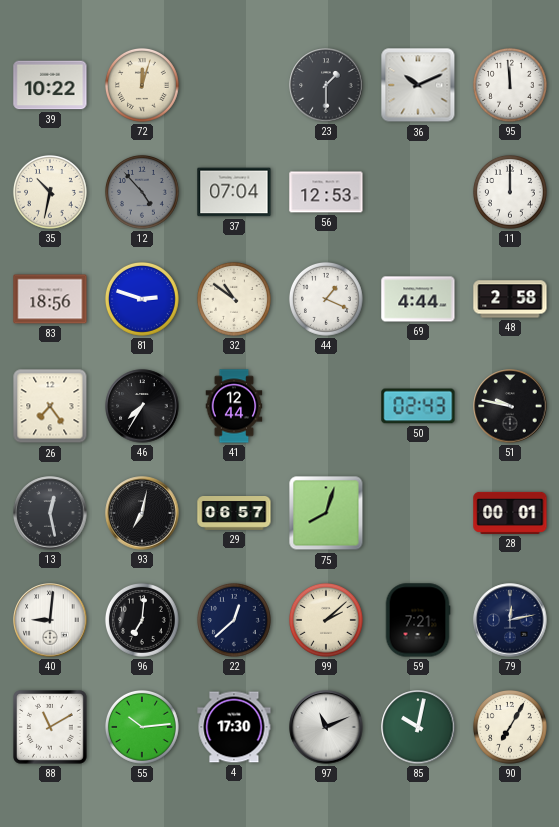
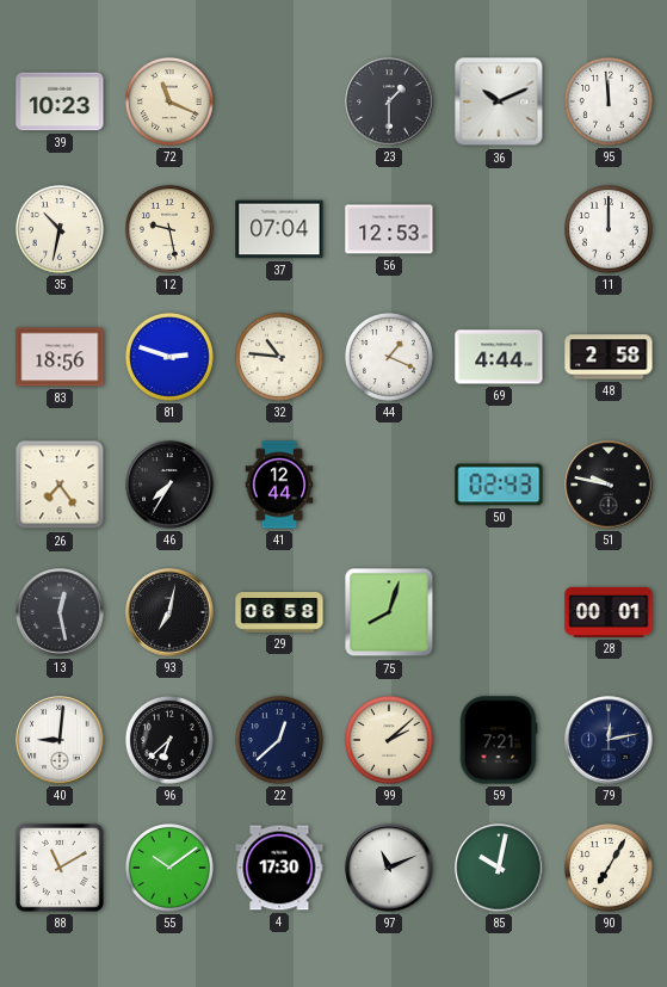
39: 10:22 -> 10:23 (60, 101)
72: 12:03 -> 11:19 (169, 101)
12: 4:53 -> 9:28 (169, 229)
12 dial: grey -> cream (169, 229)
32: 10:51 -> 10:46 (279, 357)
29: 06:57 -> 06:58 (279, 613)
96: 7:01 -> 6:38 (169, 740)
55: 10:14 -> 10:09 (169, 868)
